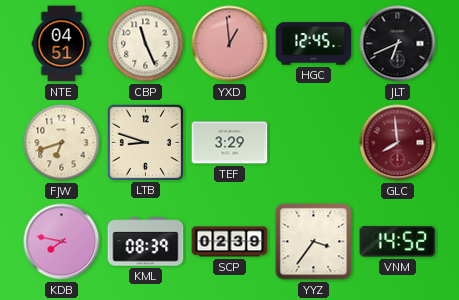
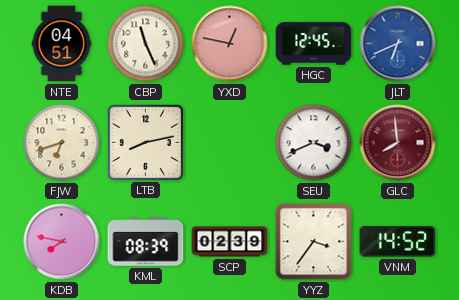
YXD: 12:59 -> 12:47 (230, 44)
JLT dial: black -> blue (398, 44)
LTB: 8:48 -> 8:13 (145, 142)
TEF: 3:29 -> none (230, 143)
SEU: none -> 3:41 (314, 143)
